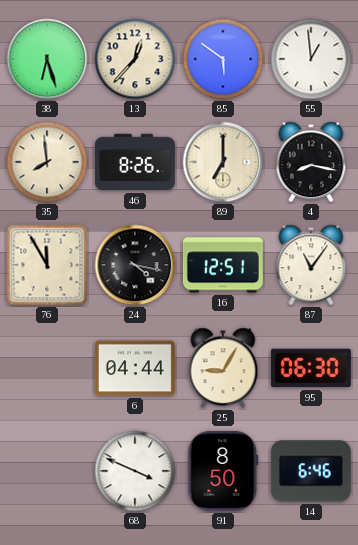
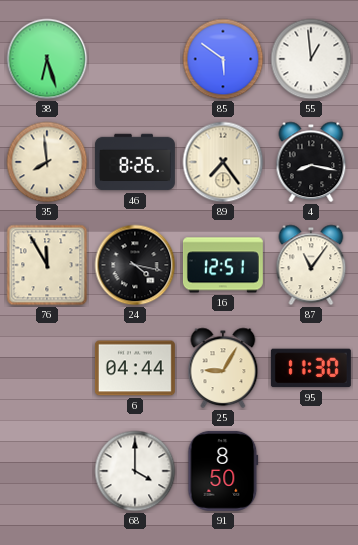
13: 12:37 -> none (135, 59)
89: 7:00 -> 7:24 (223, 162)
95: 06:30 -> 11:30 (311, 368)
68: 3:49 -> 4:00 (135, 471)
14: 6:46 -> none (311, 471)
